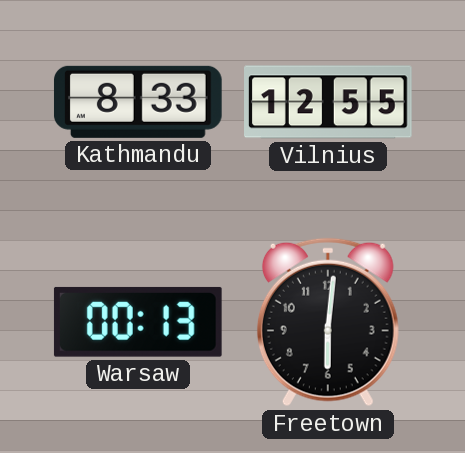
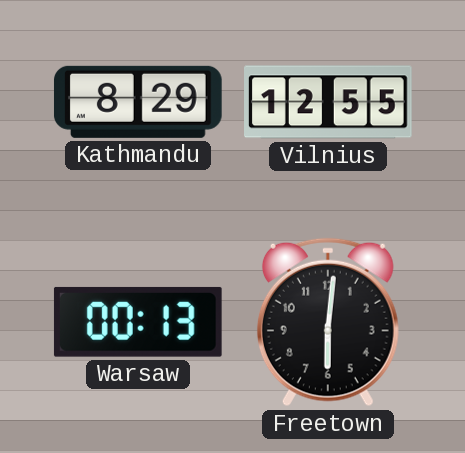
Kathmandu: 8:33 -> 8:29 (138, 102)
